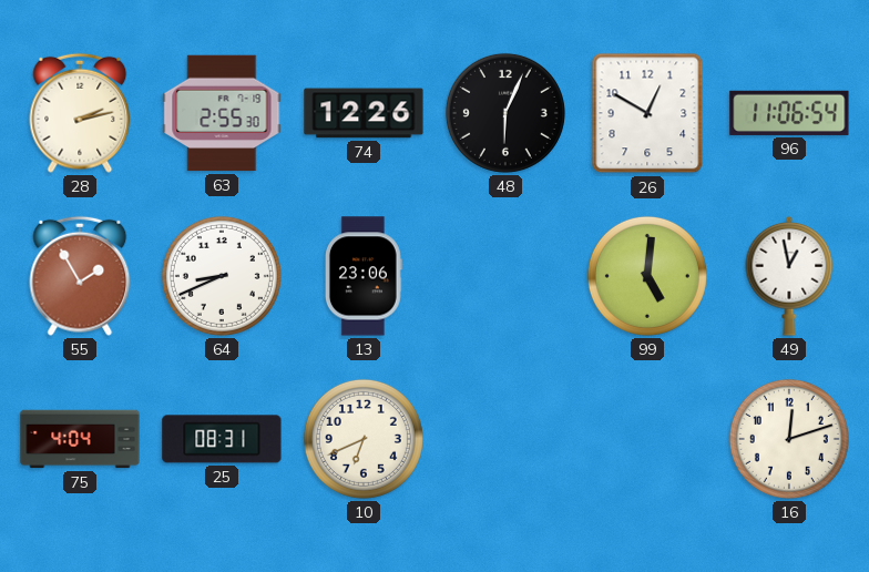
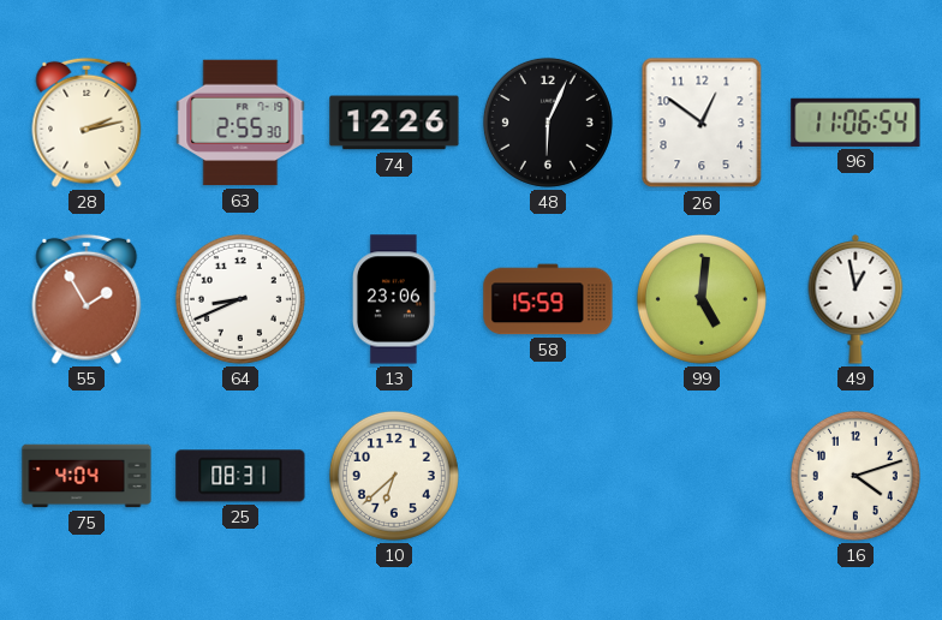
26: 12:50 -> 12:51 (702, 123)
58: none -> 15:59 (548, 299)
10: 6:41 -> 6:38 (394, 476)
16: 12:12 -> 4:12 (855, 476)
